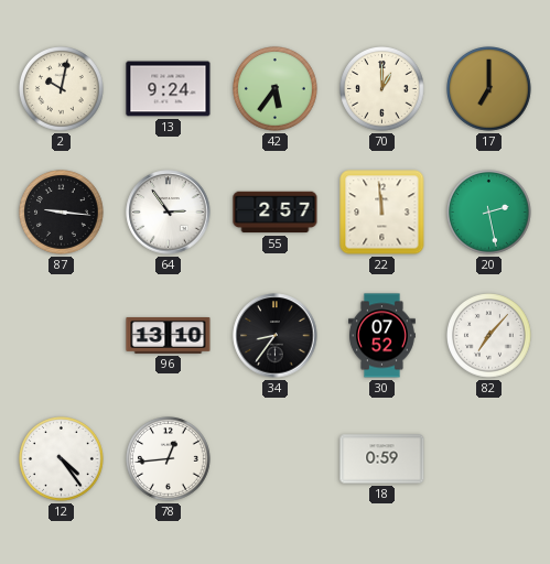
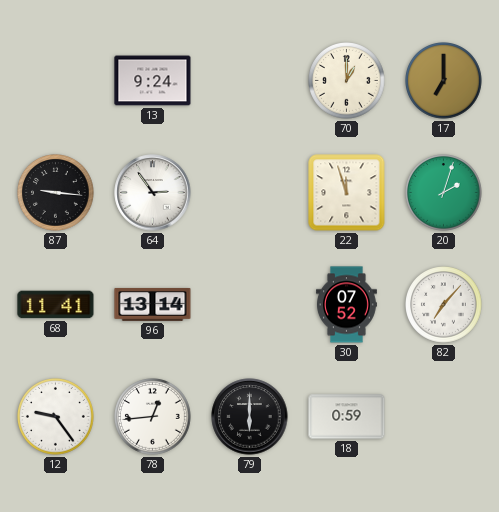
2: 10:02 -> none (62, 89)
42: 5:36 -> none (276, 89)
55: 2:57 -> none (276, 213)
22: 11:59 -> 11:57 (347, 193)
20: 2:28 -> 2:03 (444, 193)
68: none -> 11:41 (56, 305)
96: 13:10 -> 13:14 (153, 304)
34: 8:36 -> none (276, 336)
12: 4:24 -> 9:24 (56, 417)
79: none -> 6:00 (250, 417)
